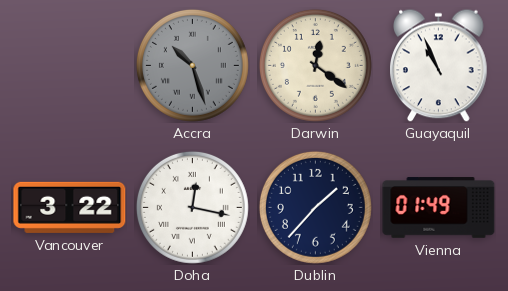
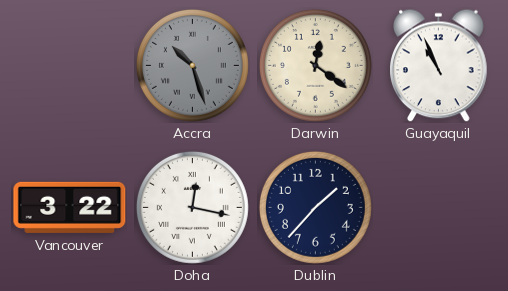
Vienna: 01:49 -> none (439, 208)
